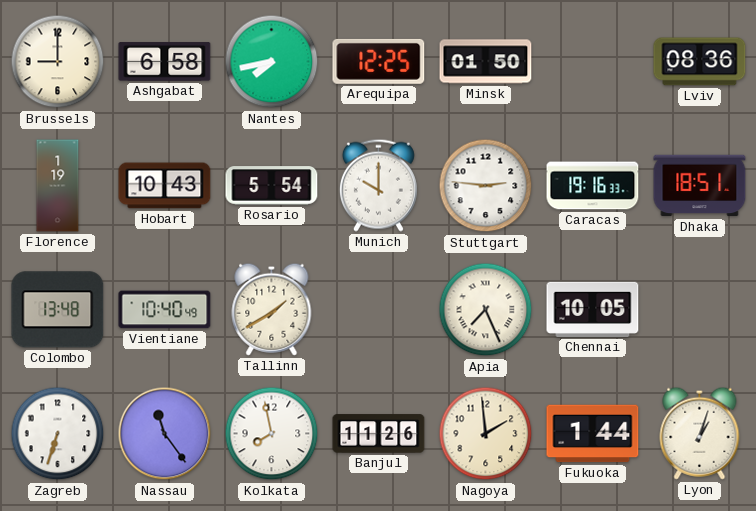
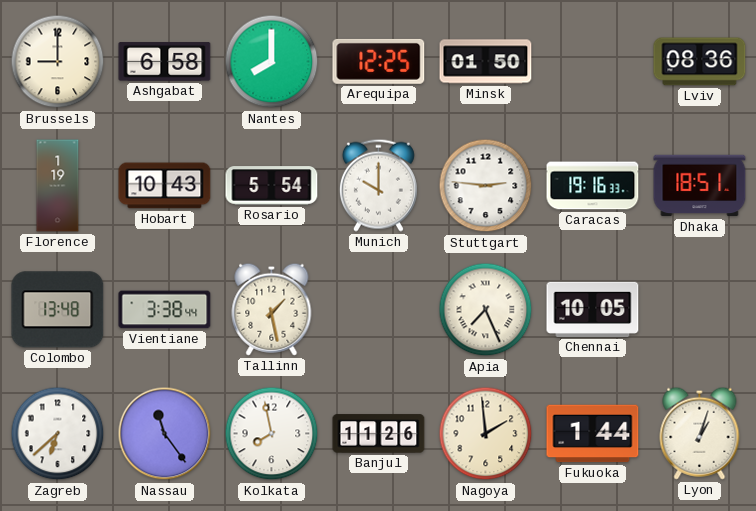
Nantes: 7:43 -> 8:00 (272, 62)
Vientiane: 10:40 -> 3:38 (165, 310)
Tallinn: 1:40 -> 1:28 (272, 309)
Zagreb: 6:33 -> 6:38 (58, 434)
